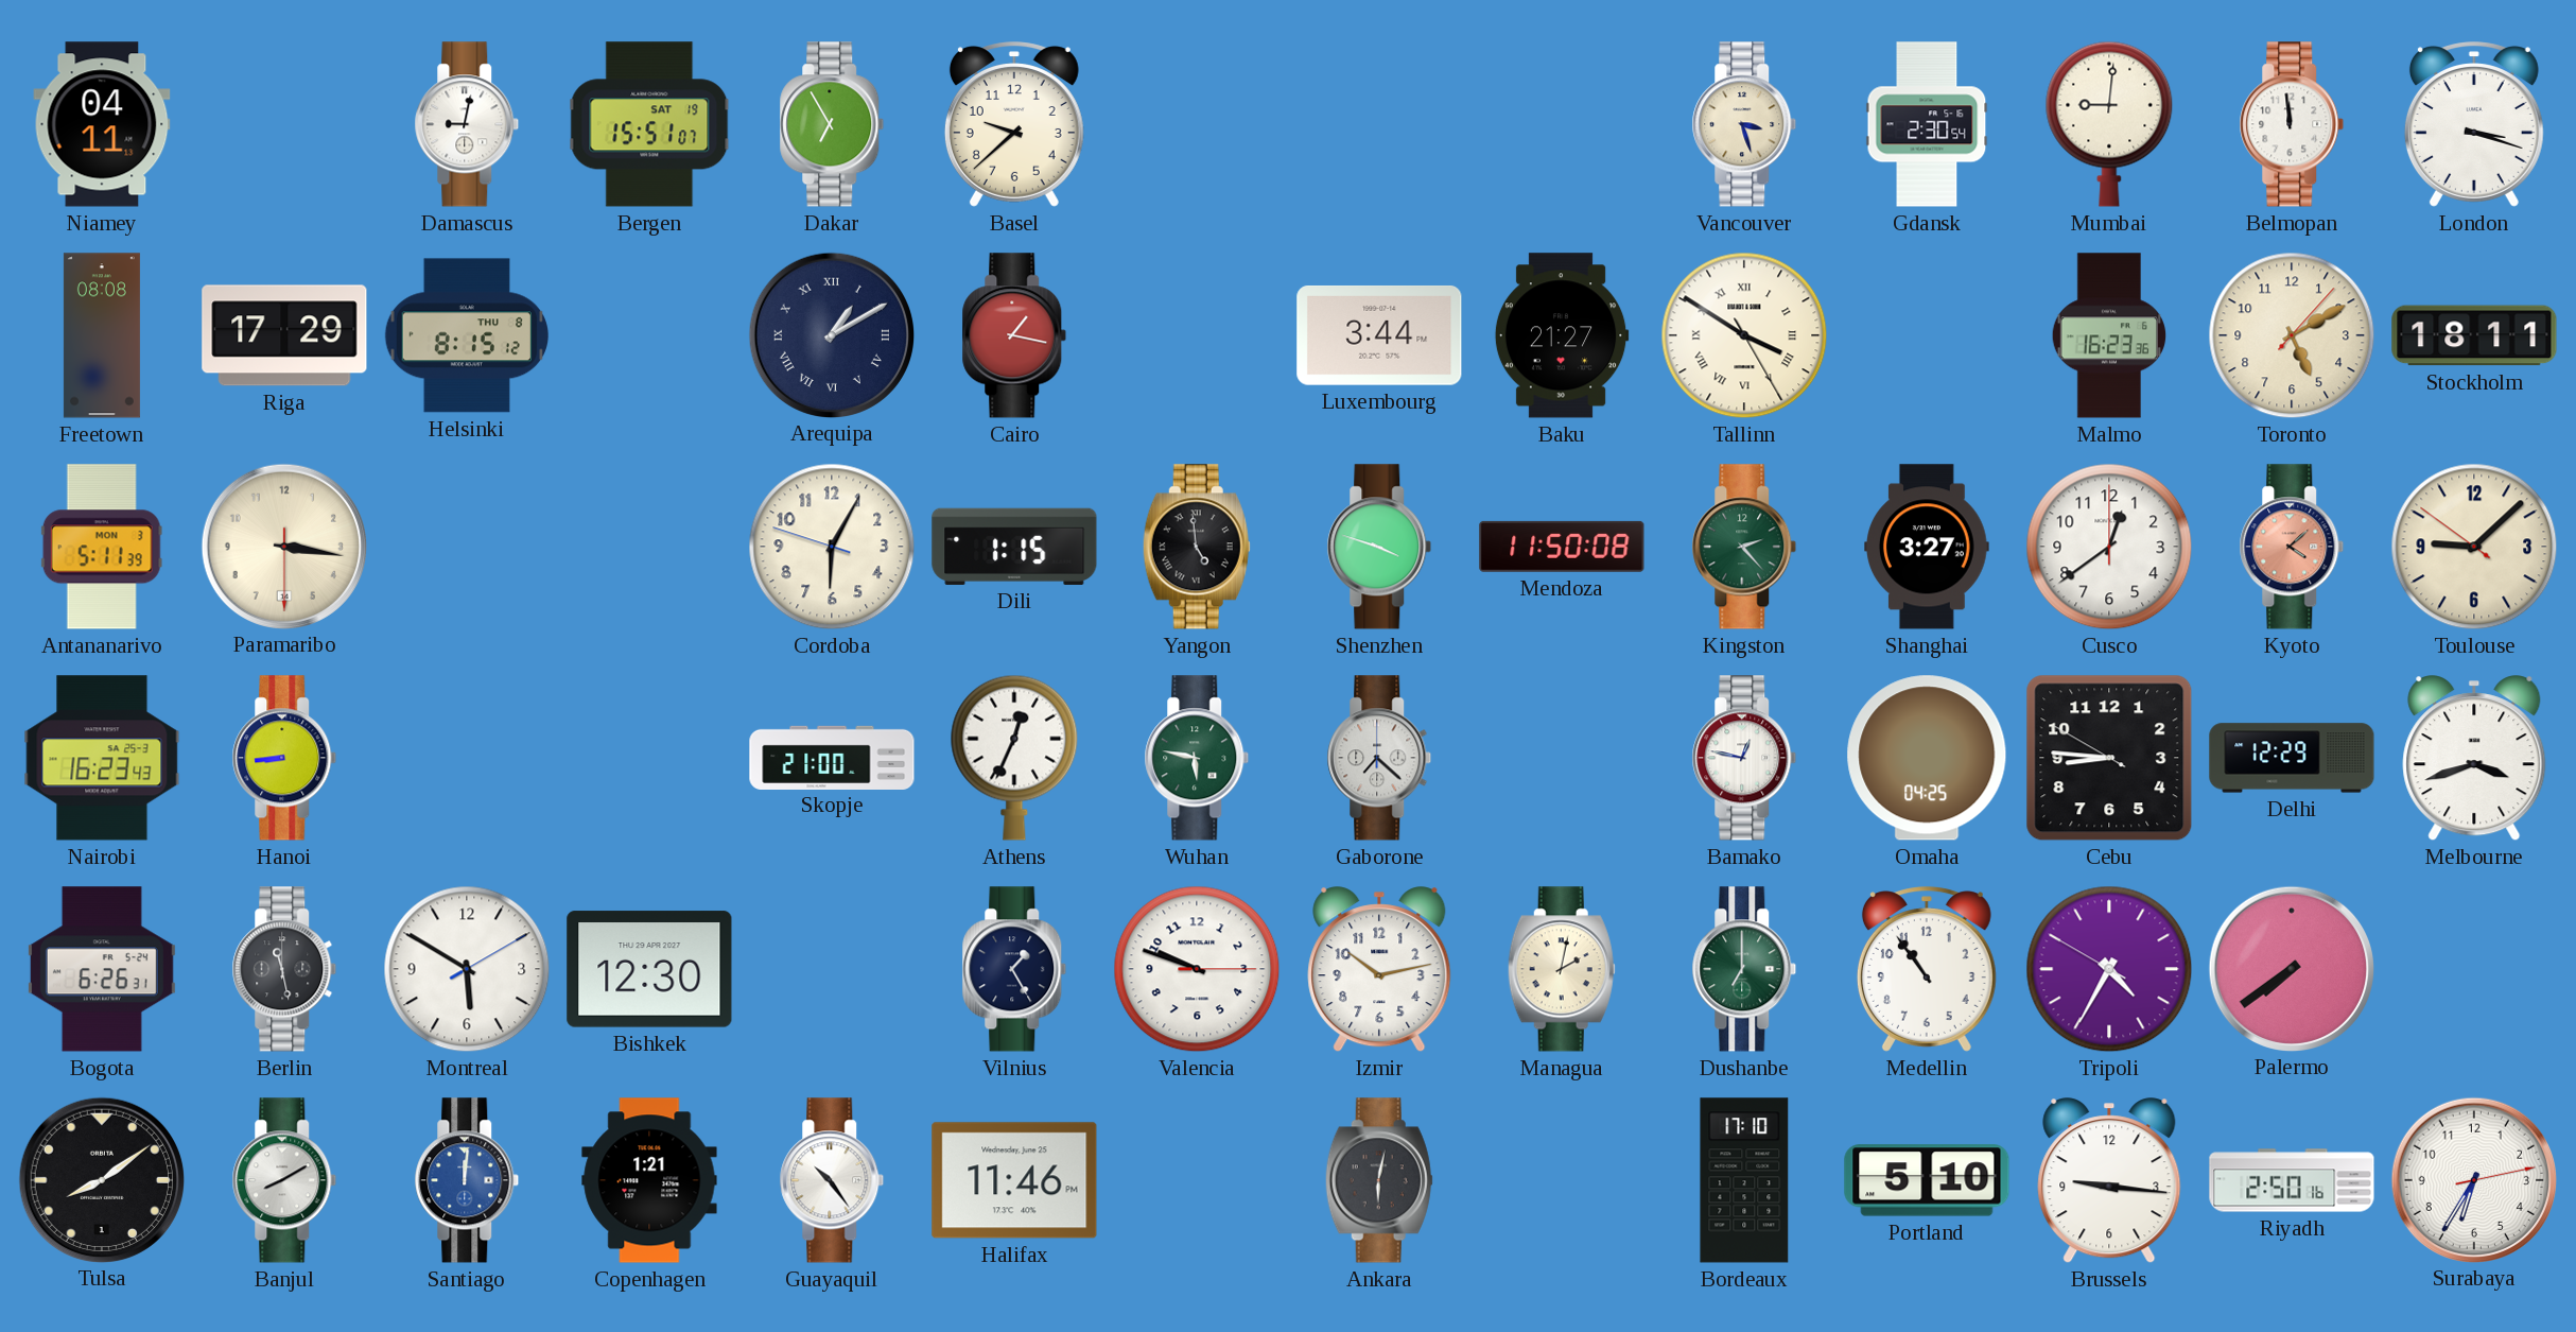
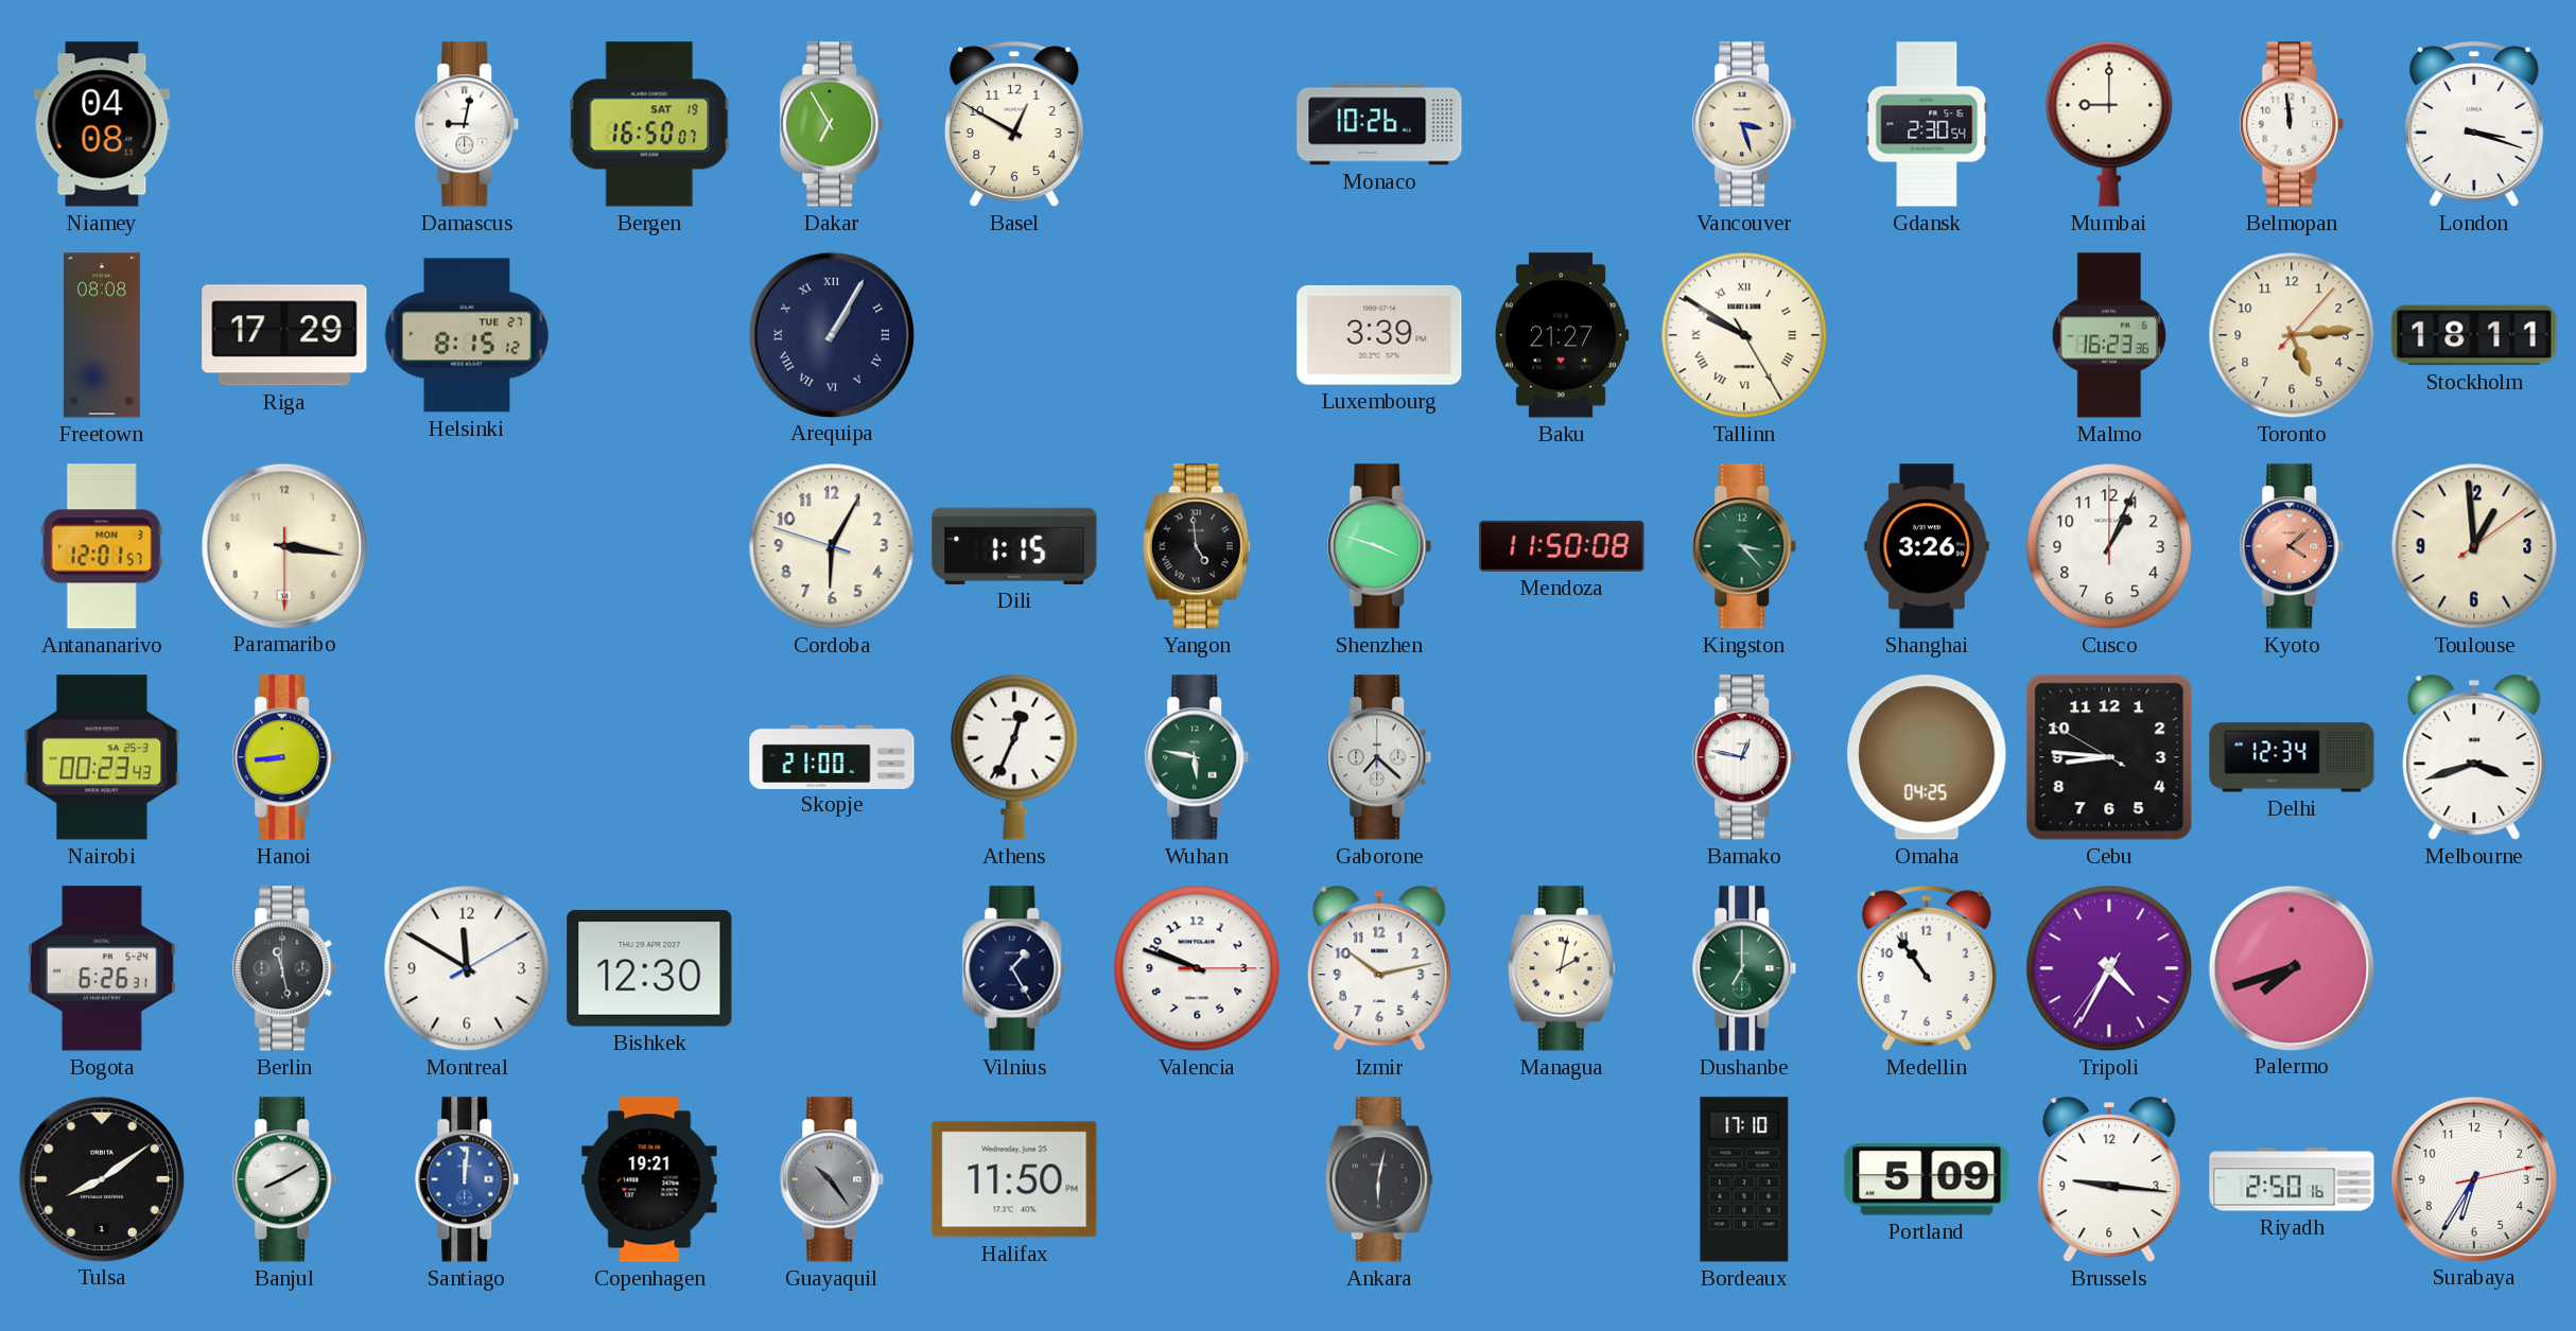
Niamey: 04:11 -> 04:08 (102, 124)
Bergen: 15:51 -> 16:50 (649, 124)
Basel: 9:38 -> 12:50 (1014, 124)
Monaco: none -> 10:26 (1379, 124)
Mumbai: 9:01 -> 9:00 (2109, 124)
Helsinki date: THU 8 -> TUE 27 (466, 335)
Arequipa: 1:10 -> 1:05 (831, 334)
Cairo: 1:17 -> none (1014, 335)
Luxembourg: 3:44 -> 3:39 (1379, 335)
Tallinn: 3:50 -> 9:50 (1744, 335)
Toronto: 5:10 -> 5:14 (2292, 335)
Antananarivo: 5:11 -> 12:01 (102, 546)
Kingston: 2:23 -> 3:23 (1744, 546)
Shanghai: 3:27 -> 3:26 (1928, 546)
Cusco: 12:39 -> 1:04 (2109, 546)
Toulouse: 9:07 -> 12:59 (2474, 546)
Nairobi: 16:23 -> 00:23 (102, 757)
Delhi: 12:29 -> 12:34 (2292, 757)
Montreal: 5:50 -> 11:50 (467, 968)
Tripoli: 4:34:50 -> 4:34:36 (2109, 968)
Palermo: 7:39 -> 7:42 (2291, 967)
Copenhagen: 1:21 -> 19:21 (649, 1179)
Guayaquil dial: white -> grey (832, 1179)
Halifax: 11:46 -> 11:50 (1014, 1179)
Portland: 5:10 -> 5:09 (1927, 1179)
